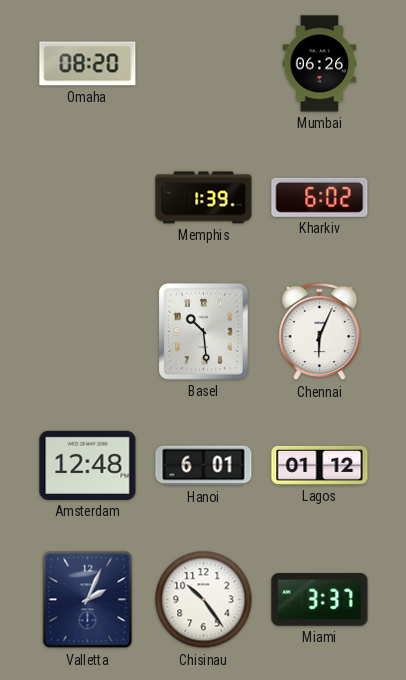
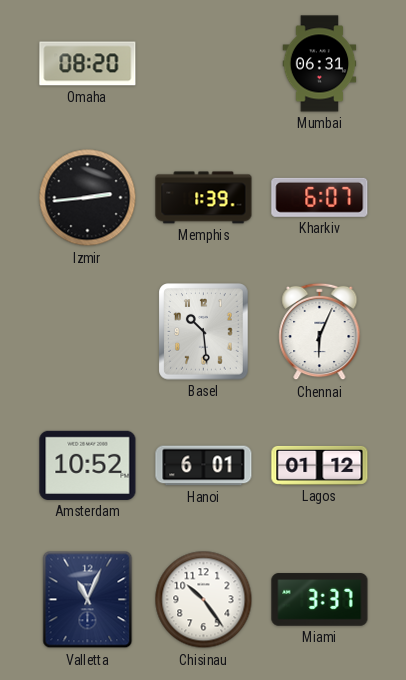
Mumbai: 06:26 -> 06:31 (320, 64)
Izmir: none -> 2:44 (88, 198)
Kharkiv: 6:02 -> 6:07 (320, 197)
Amsterdam: 12:48 -> 10:52 (88, 465)
Valletta: 2:04 -> 11:04 (88, 600)
